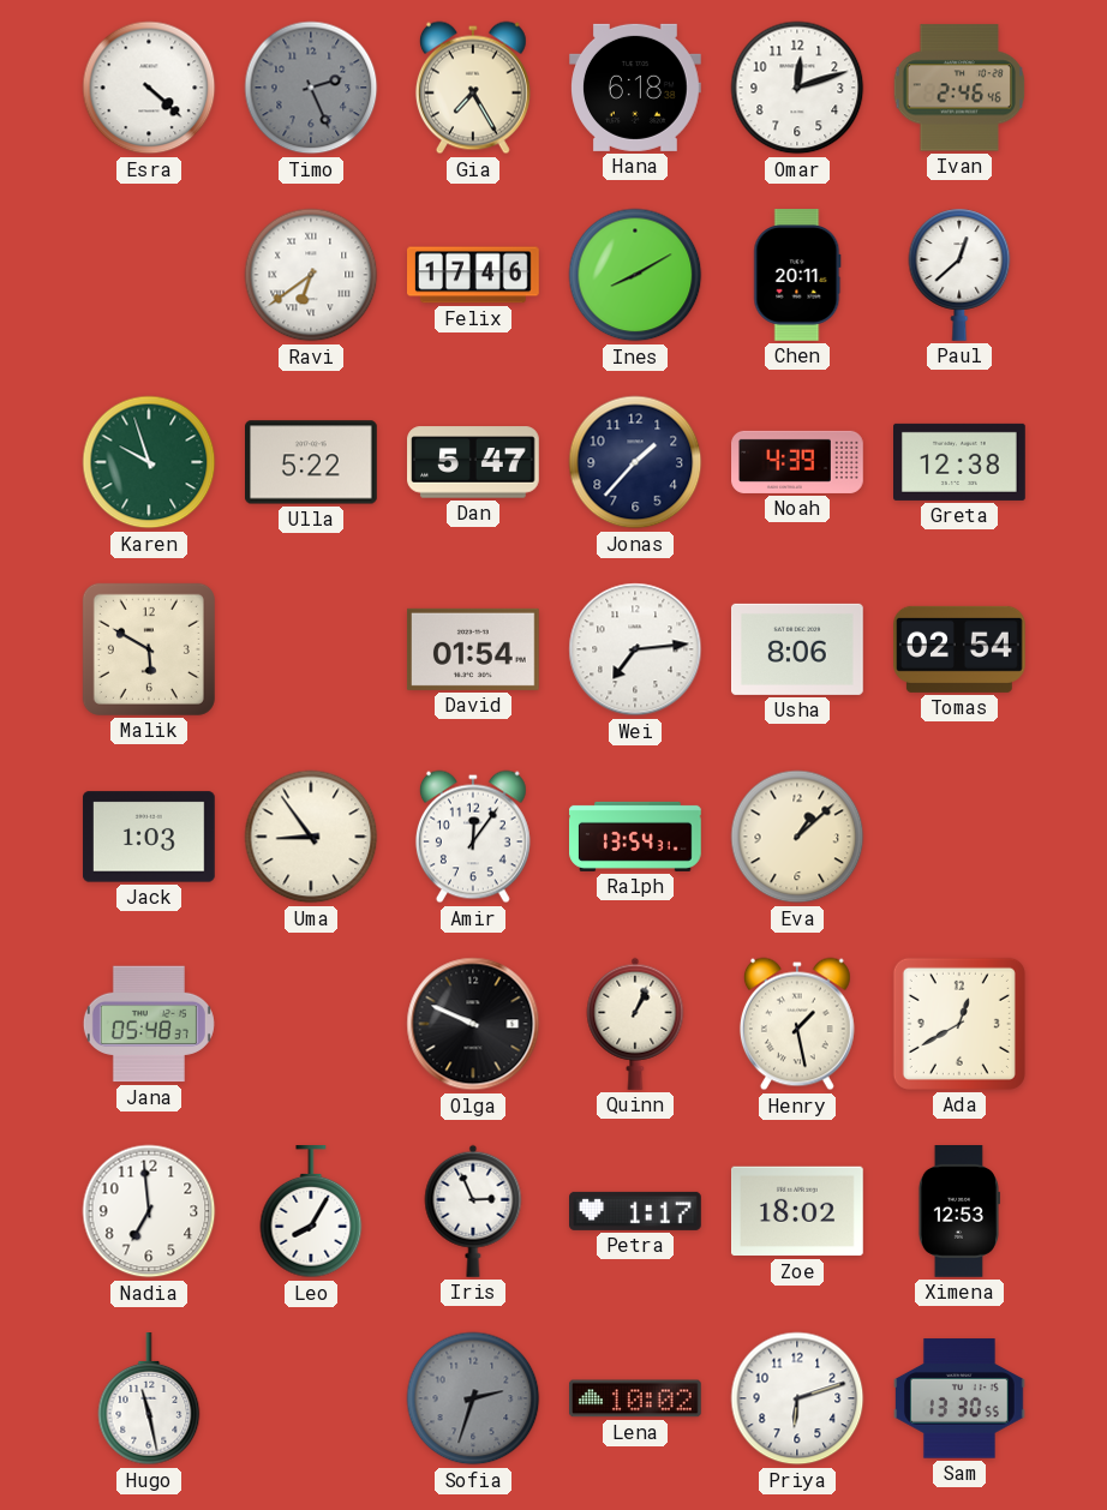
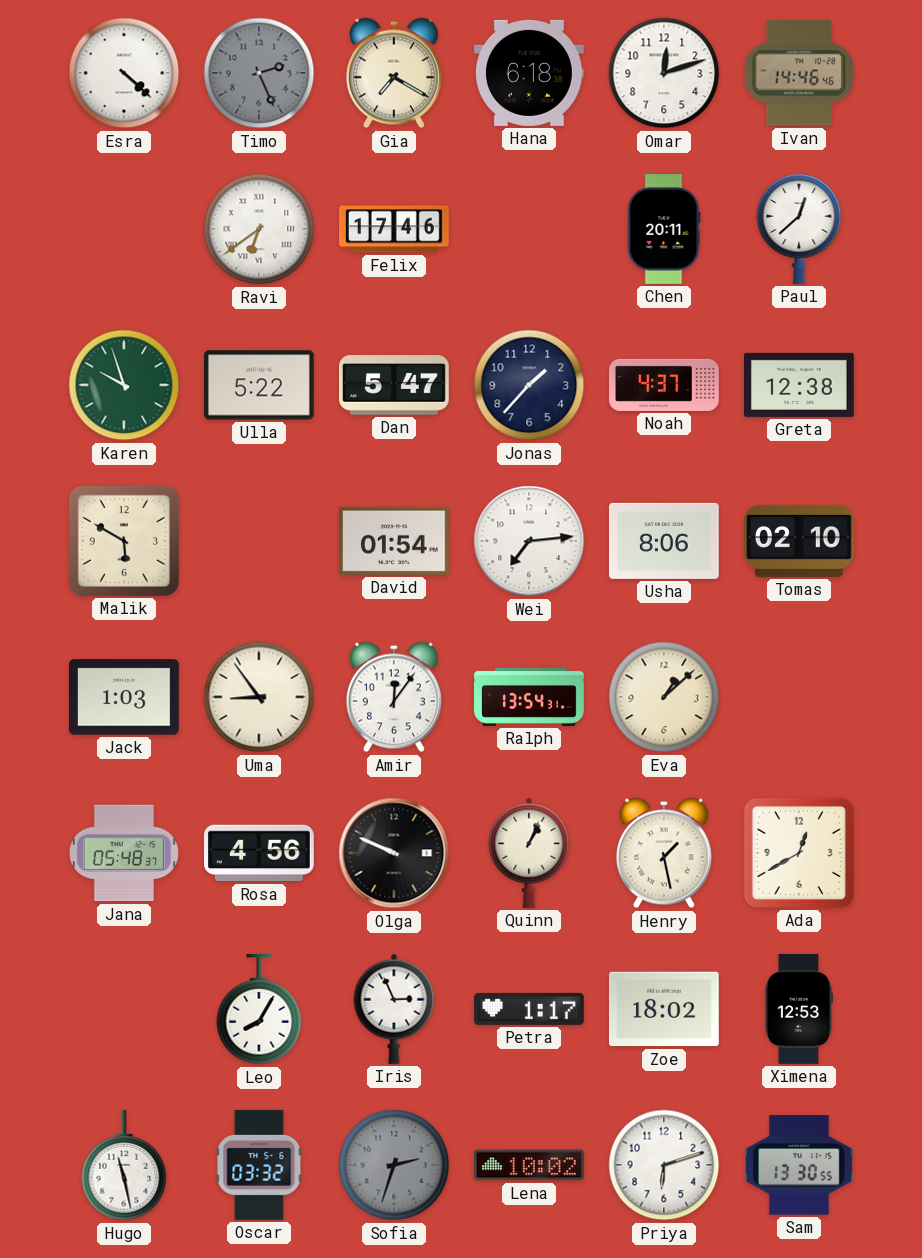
Gia: 7:25 -> 7:20 (394, 73)
Ivan: 2:46 -> 14:46 (799, 73)
Ines: 8:10 -> none (635, 275)
Noah: 4:39 -> 4:37 (665, 385)
Tomas: 02:54 -> 02:10 (800, 541)
Rosa: none -> 4:56 (260, 853)
Nadia: 6:59 -> none (149, 1211)
Oscar: none -> 03:32 (259, 1165)
